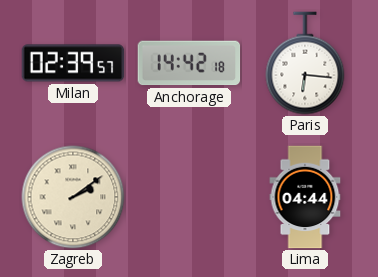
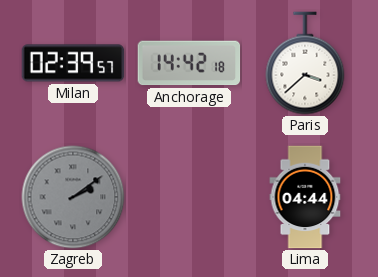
Paris: 6:16 -> 3:38 (305, 63)
Zagreb dial: cream -> grey (73, 197)
